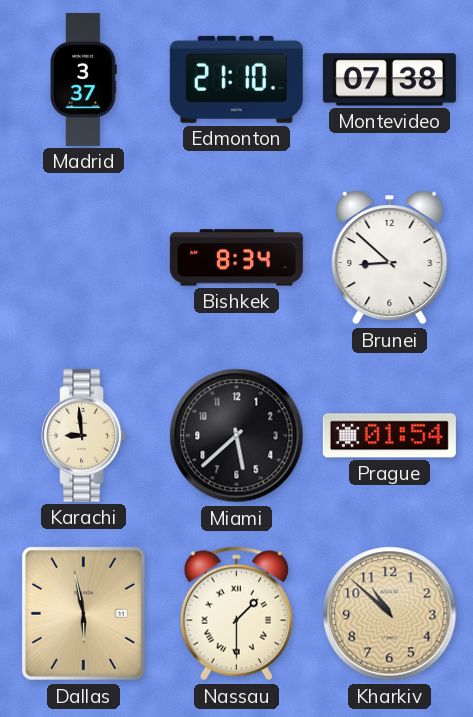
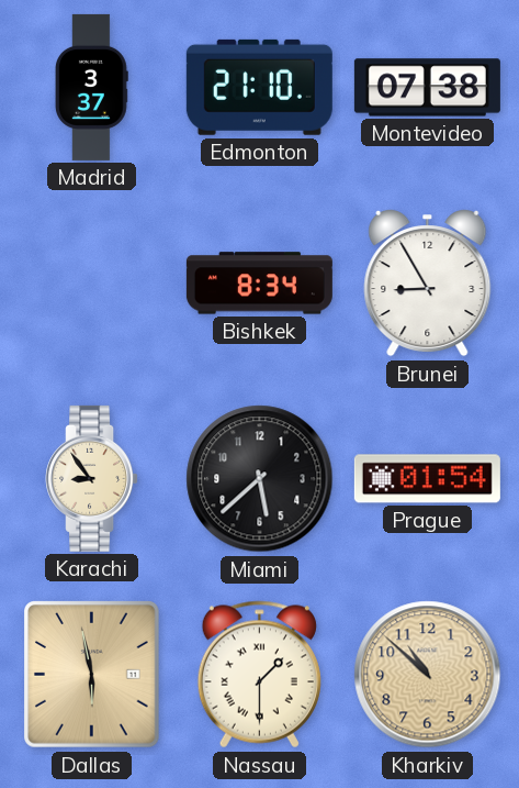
Brunei: 8:52 -> 8:55 (428, 284)
Karachi: 8:59 -> 8:54 (92, 478)
